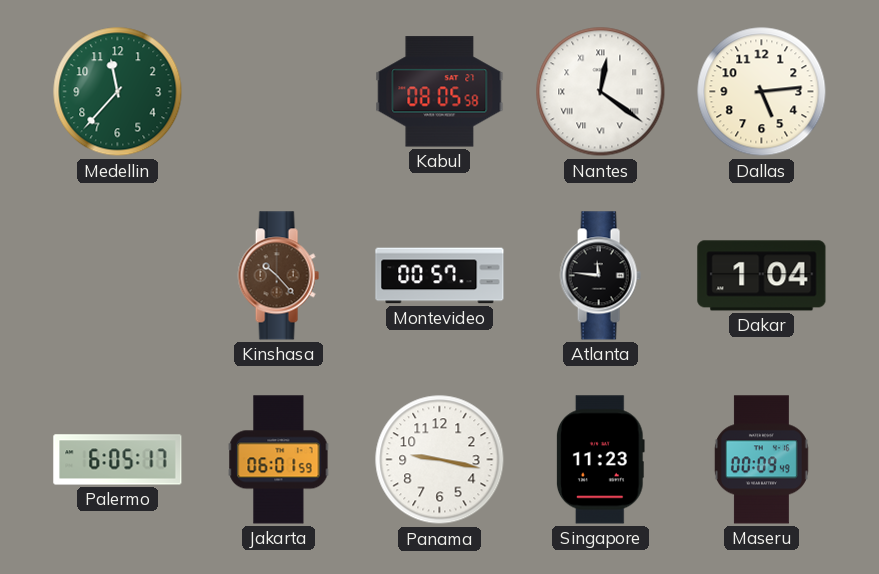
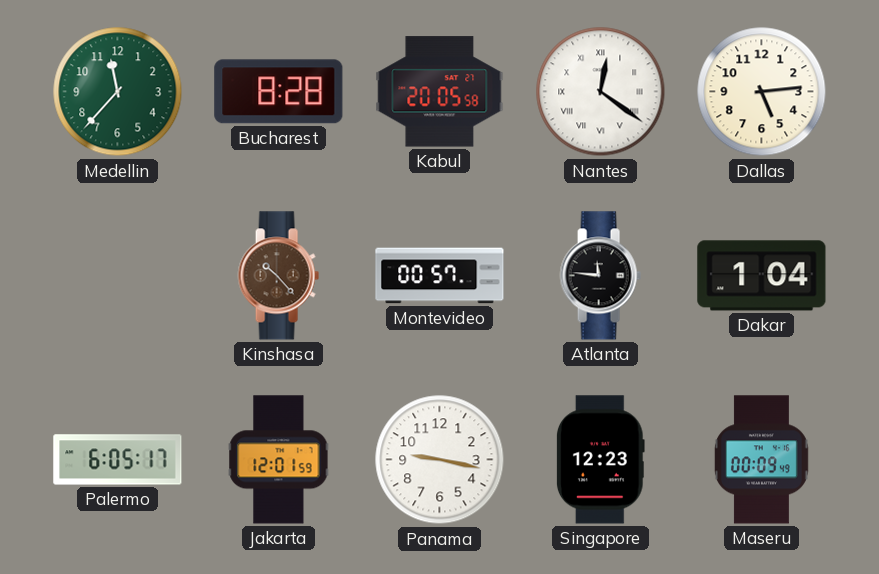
Bucharest: none -> 8:28 (279, 92)
Kabul: 08:05 -> 20:05 (440, 92)
Jakarta: 06:01 -> 12:01 (279, 460)
Singapore: 11:23 -> 12:23 (600, 460)
